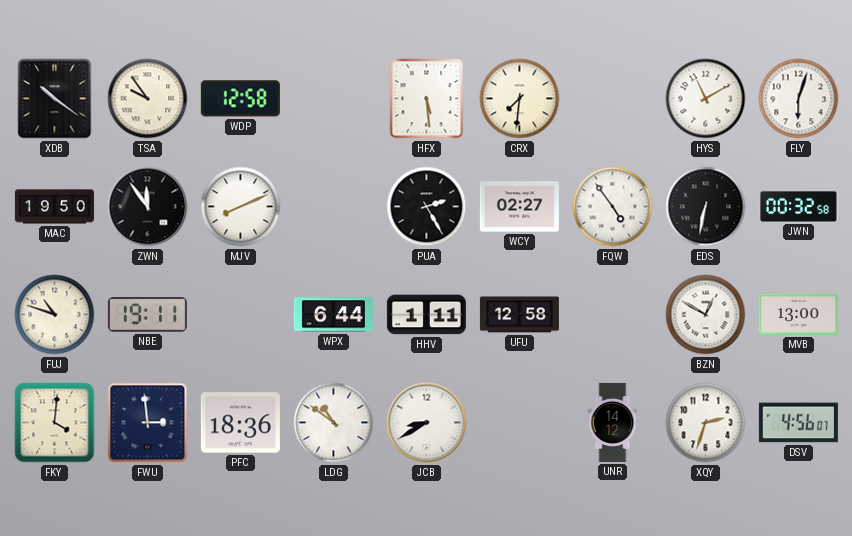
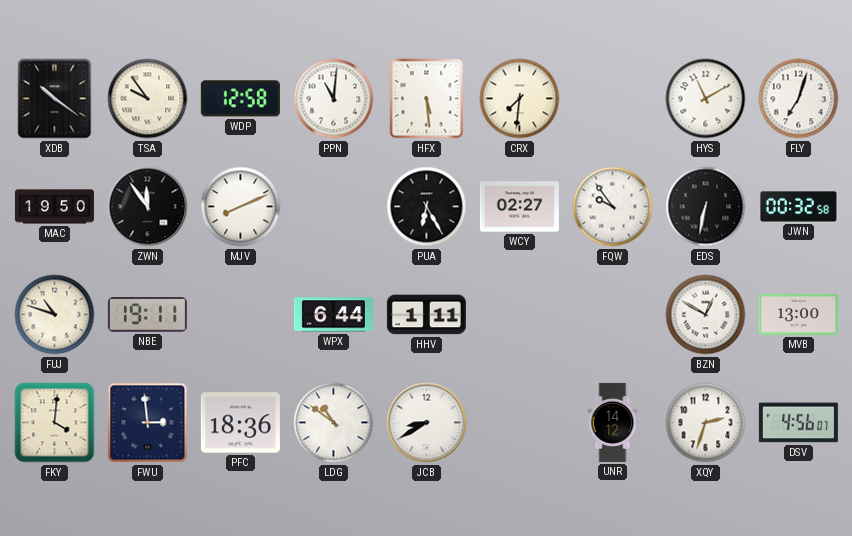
PPN: none -> 11:01 (334, 99)
FLY: 6:03 -> 7:03 (799, 99)
PUA: 2:25 -> 6:25 (427, 207)
FQW: 4:54 -> 9:54 (613, 207)
UFU: 12:58 -> none (519, 315)
